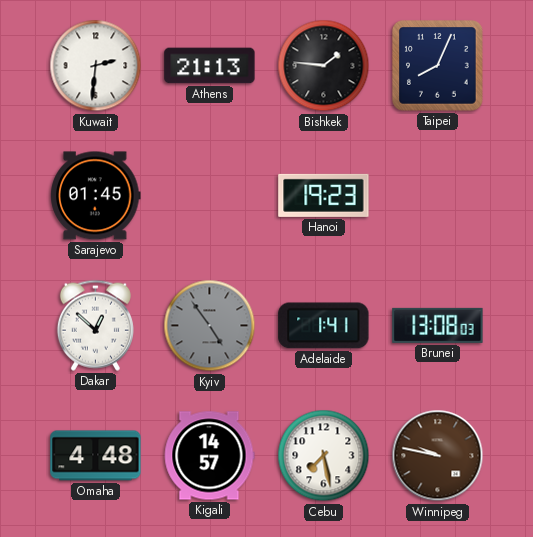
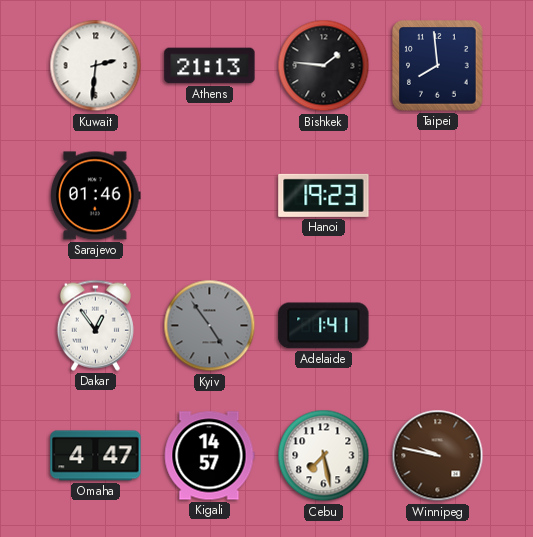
Taipei: 8:04 -> 7:59 (438, 66)
Sarajevo: 01:45 -> 01:46 (96, 196)
Dakar: 12:52 -> 12:54 (95, 325)
Brunei: 13:08 -> none (438, 325)
Omaha: 4:48 -> 4:47 (96, 456)
